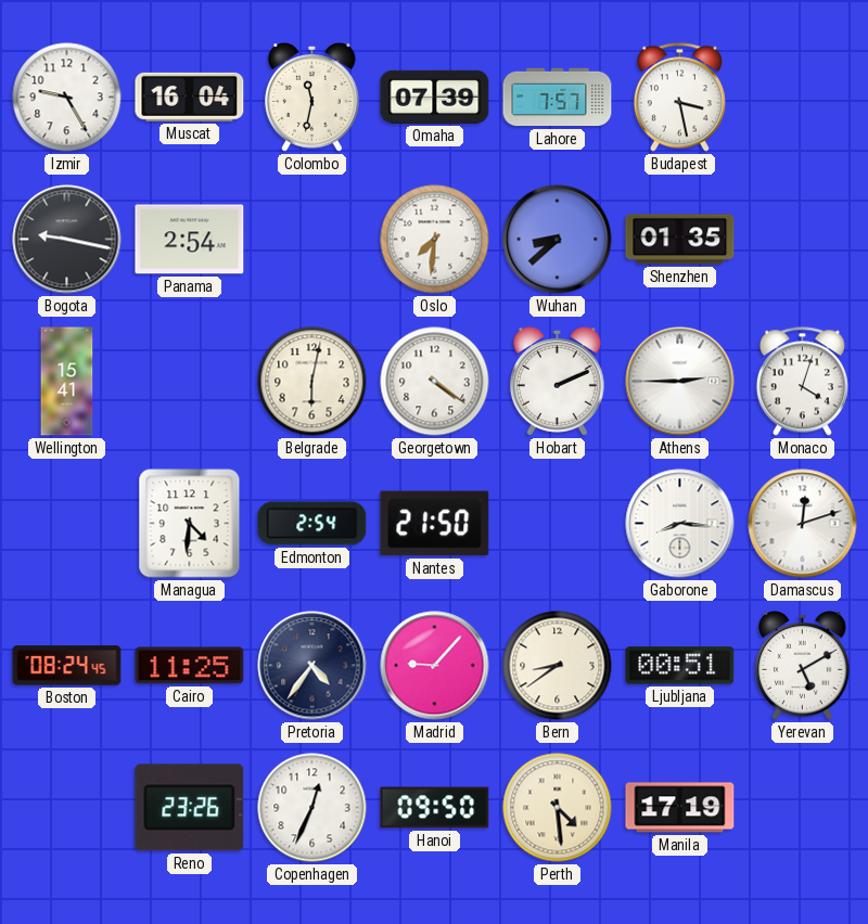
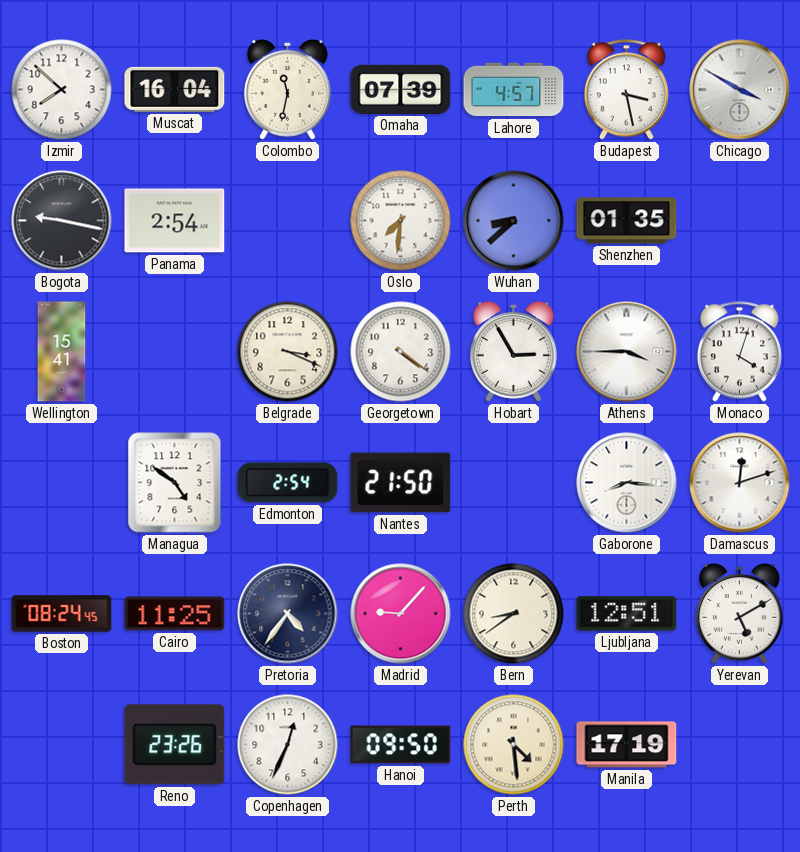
Izmir: 9:25 -> 7:52 (62, 90)
Lahore: 7:57 -> 4:57 (514, 90)
Chicago: none -> 3:50 (740, 90)
Belgrade: 6:02 -> 3:19 (288, 352)
Hobart: 2:11 -> 2:55 (513, 352)
Athens: 2:45 -> 3:45 (627, 352)
Managua: 4:31 -> 4:51 (175, 483)
Ljubljana: 00:51 -> 12:51 (627, 614)
